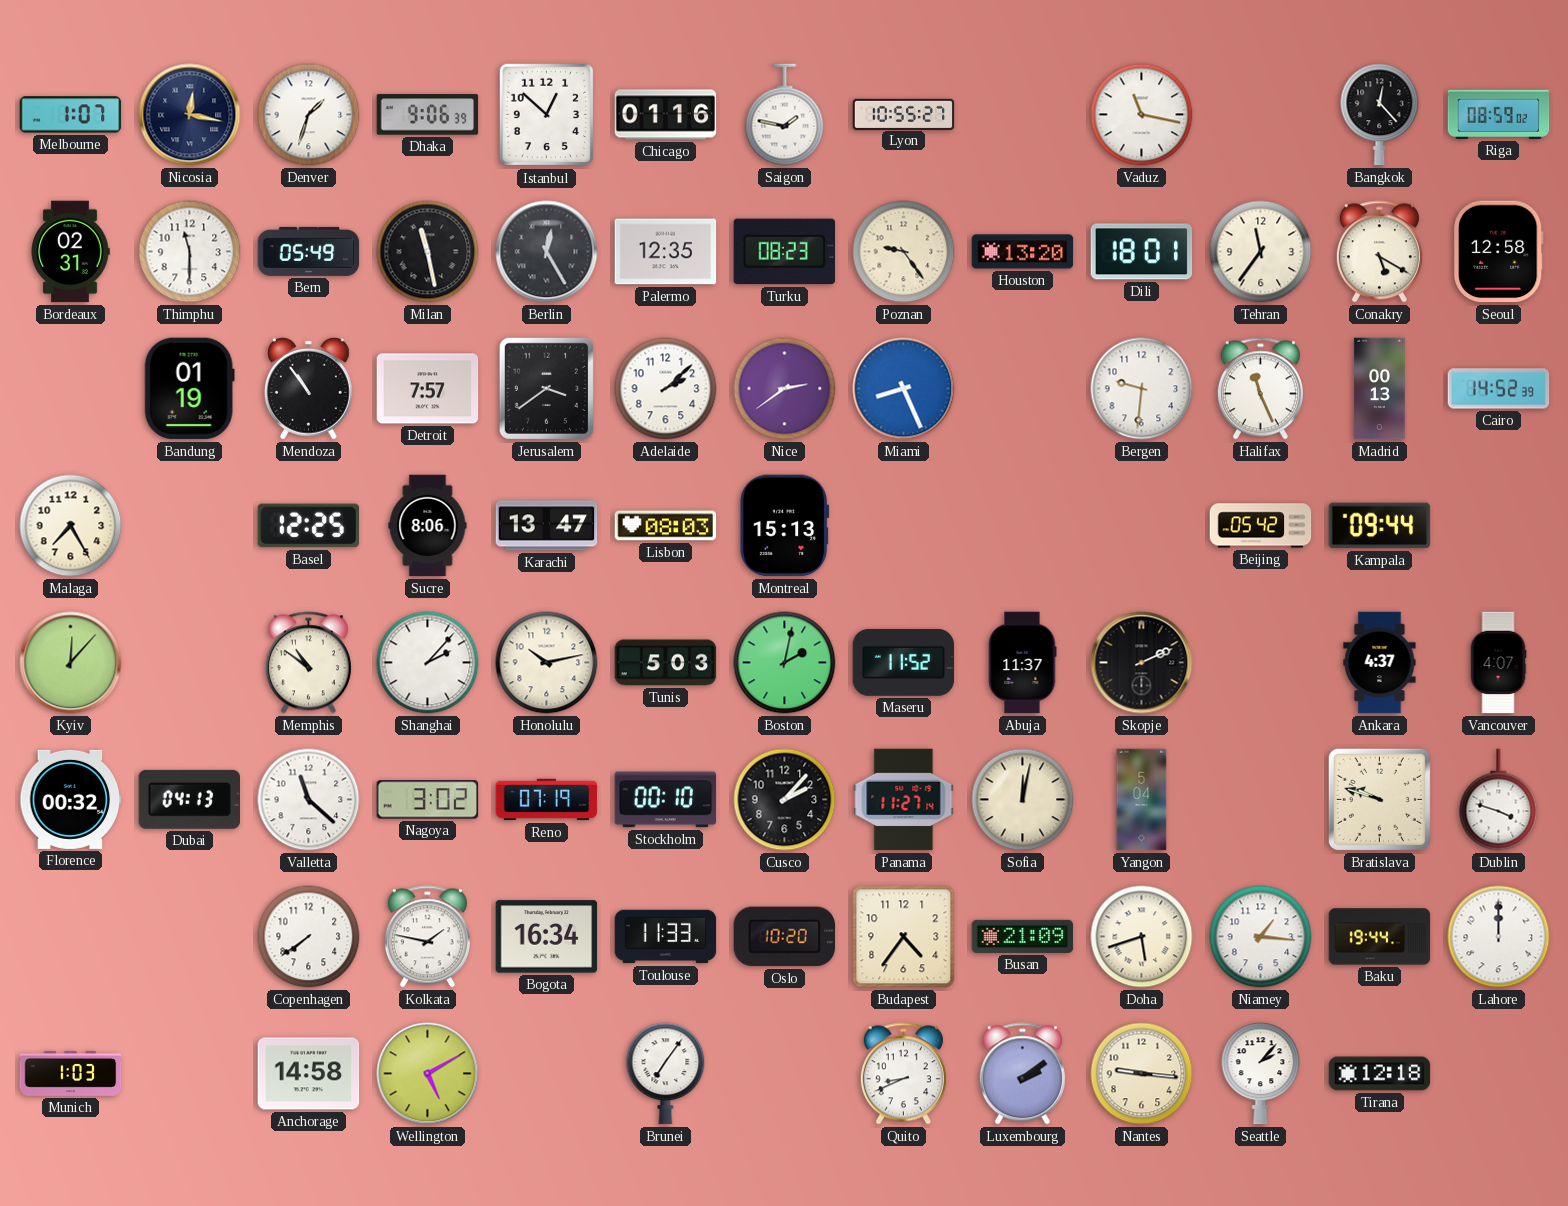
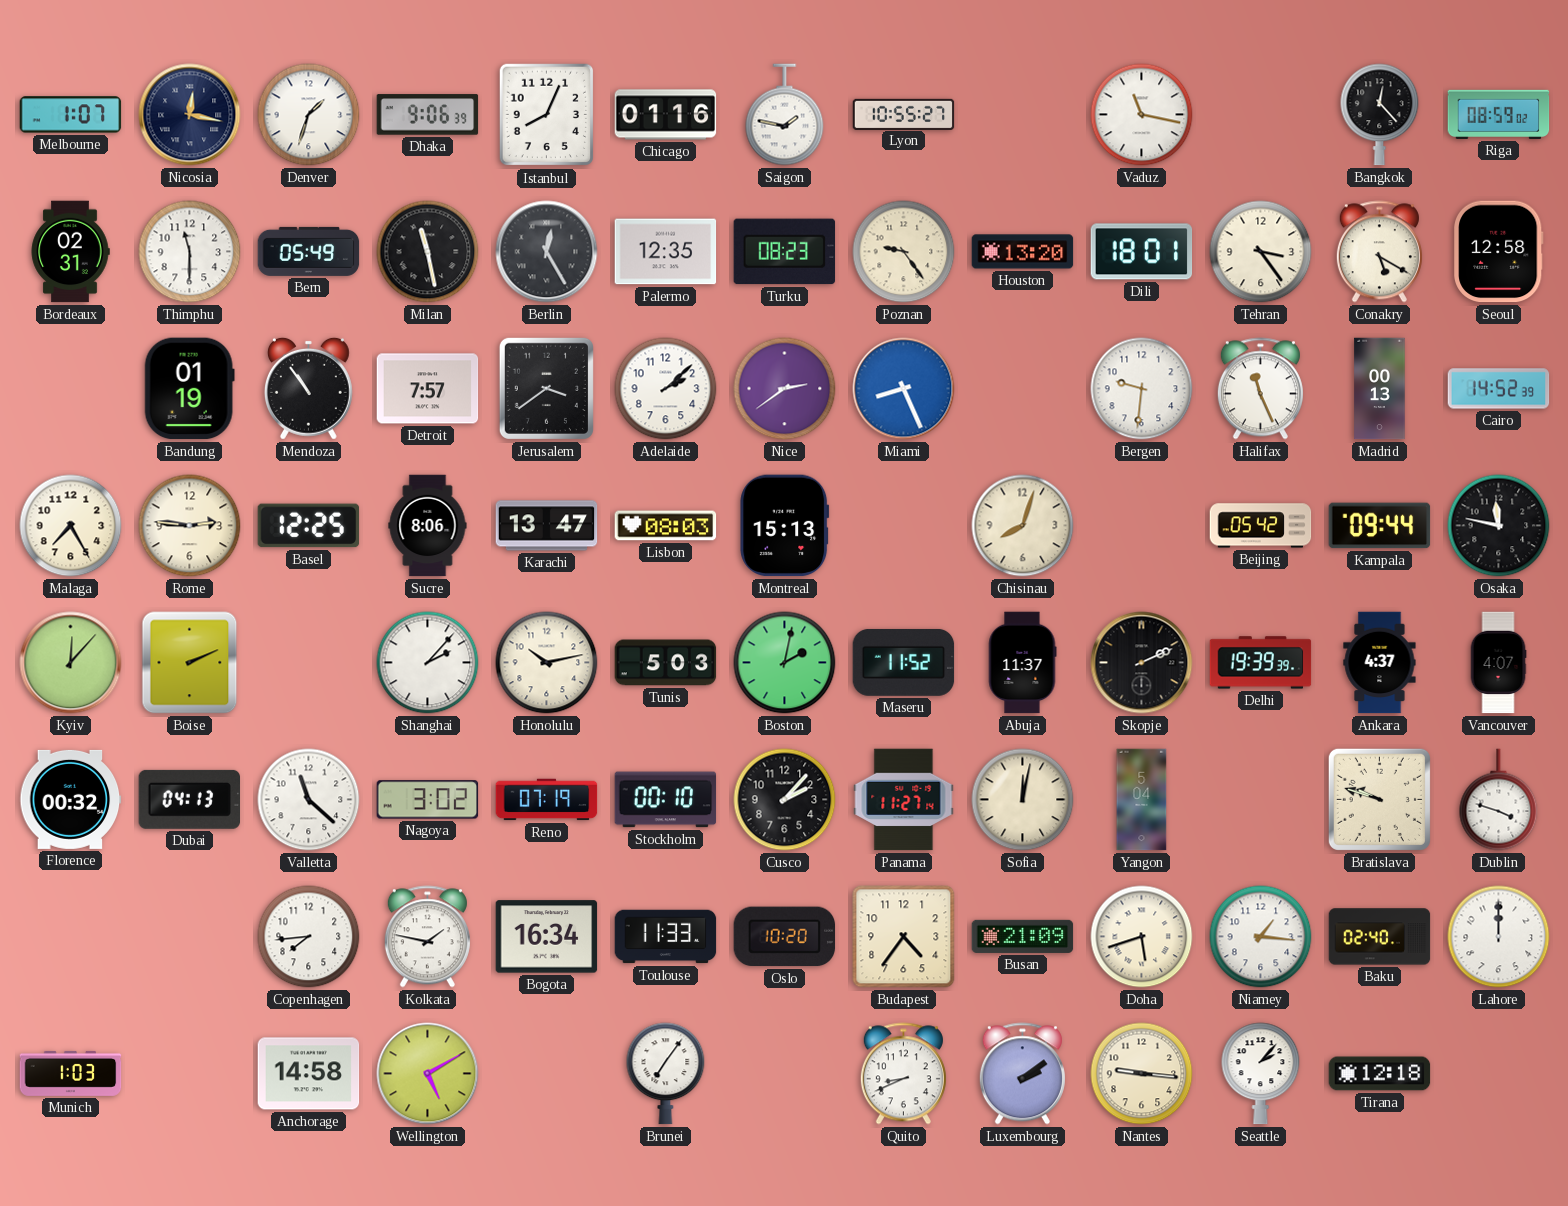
Istanbul: 12:52 -> 8:04 (546, 115)
Tehran: 11:36 -> 3:24 (1261, 252)
Rome: none -> 2:46 (190, 526)
Chisinau: none -> 8:03 (1023, 526)
Osaka: none -> 11:47 (1499, 526)
Boise: none -> 2:11 (190, 663)
Memphis: 10:51 -> none (308, 663)
Delhi: none -> 19:39 (1261, 663)
Copenhagen: 7:39 -> 7:44 (309, 937)
Baku: 19:44 -> 02:40 (1380, 937)
